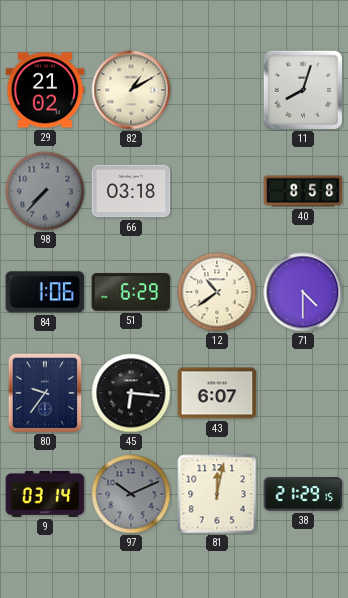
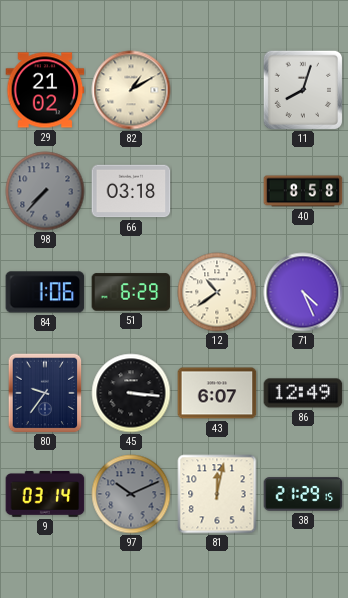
71: 4:30 -> 4:26 (303, 292)
45: 6:16 -> 3:16 (131, 393)
86: none -> 12:49 (303, 393)
